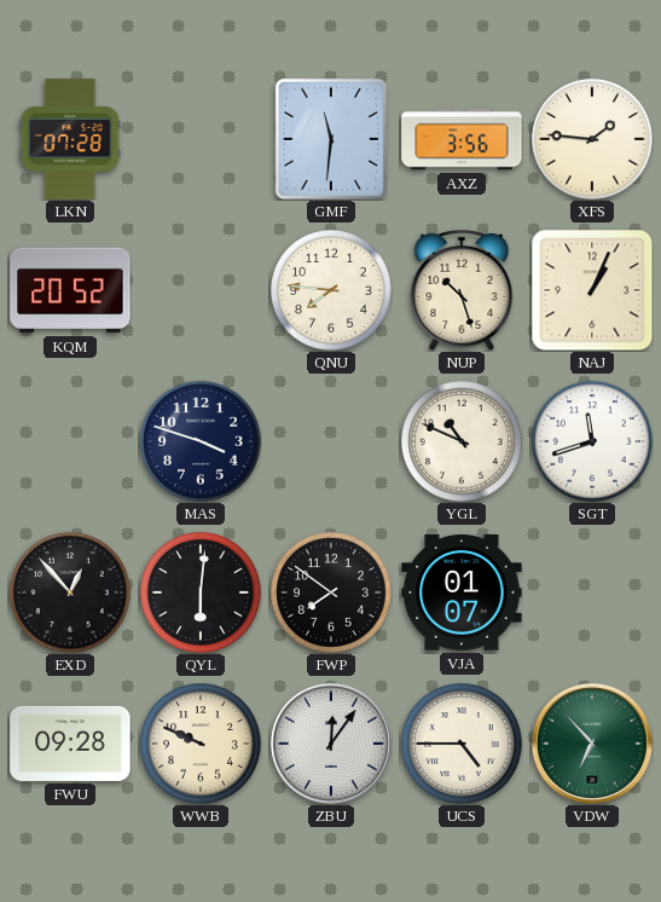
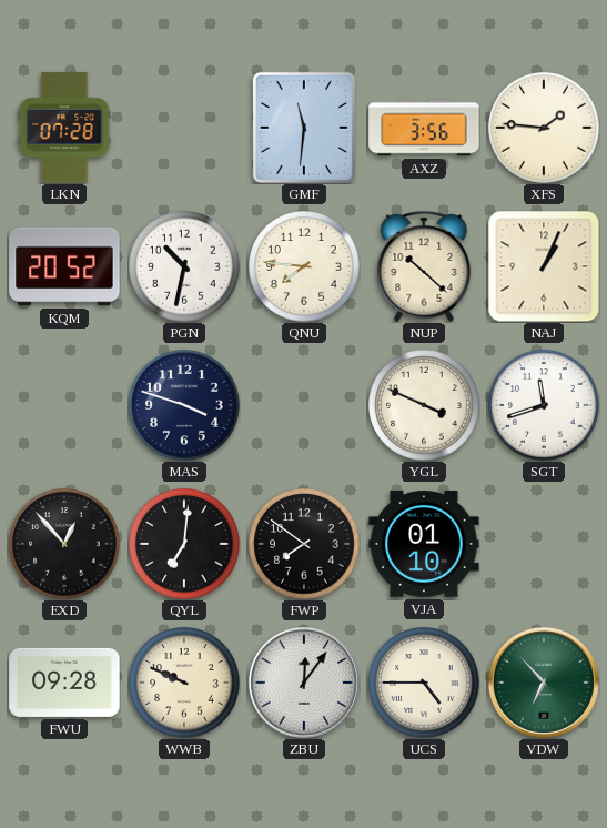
PGN: none -> 10:32 (184, 266)
NUP: 10:27 -> 10:22 (424, 267)
YGL: 10:49 -> 3:49 (424, 405)
QYL: 6:01 -> 7:01 (184, 544)
VJA: 01:07 -> 01:10 (424, 545)
